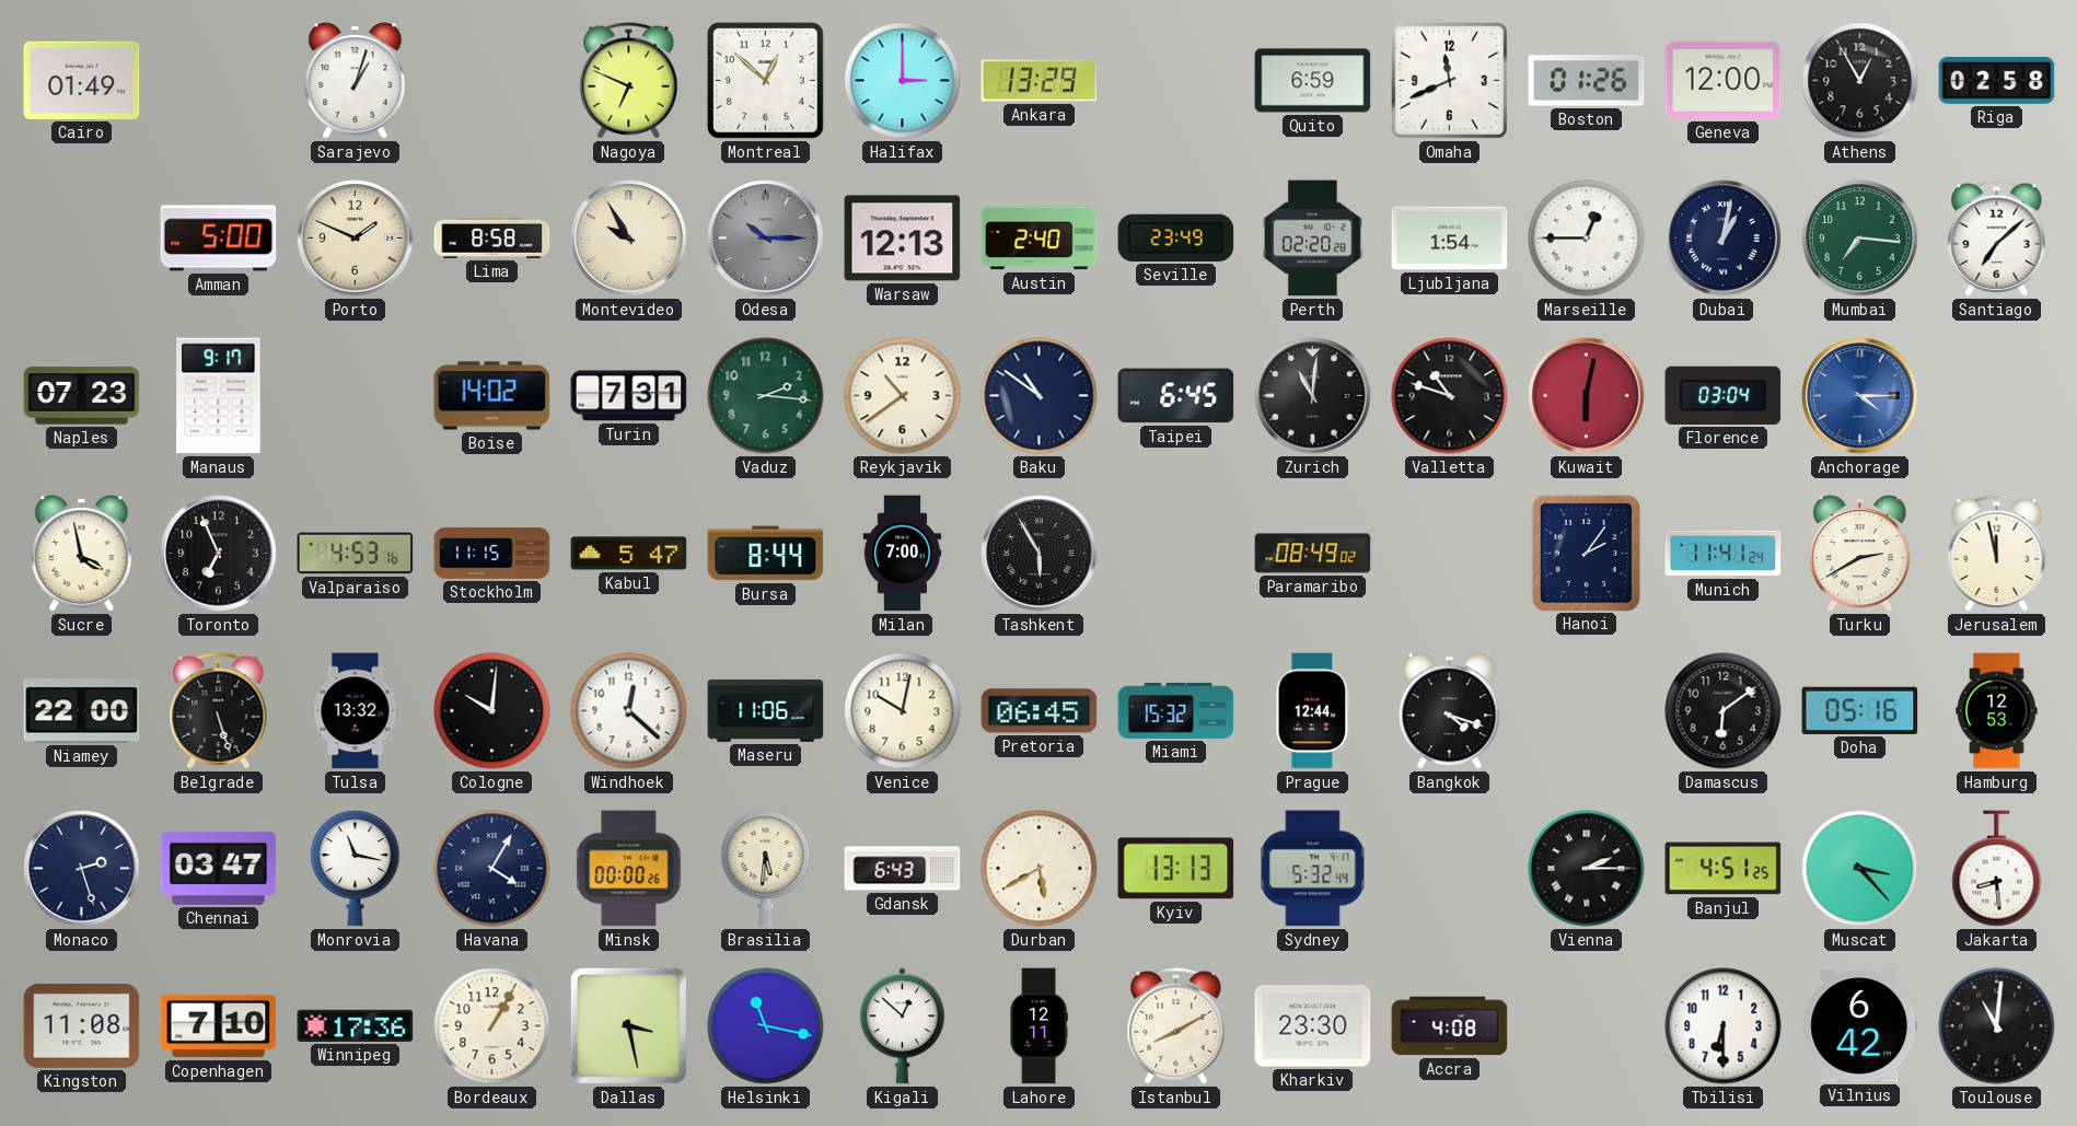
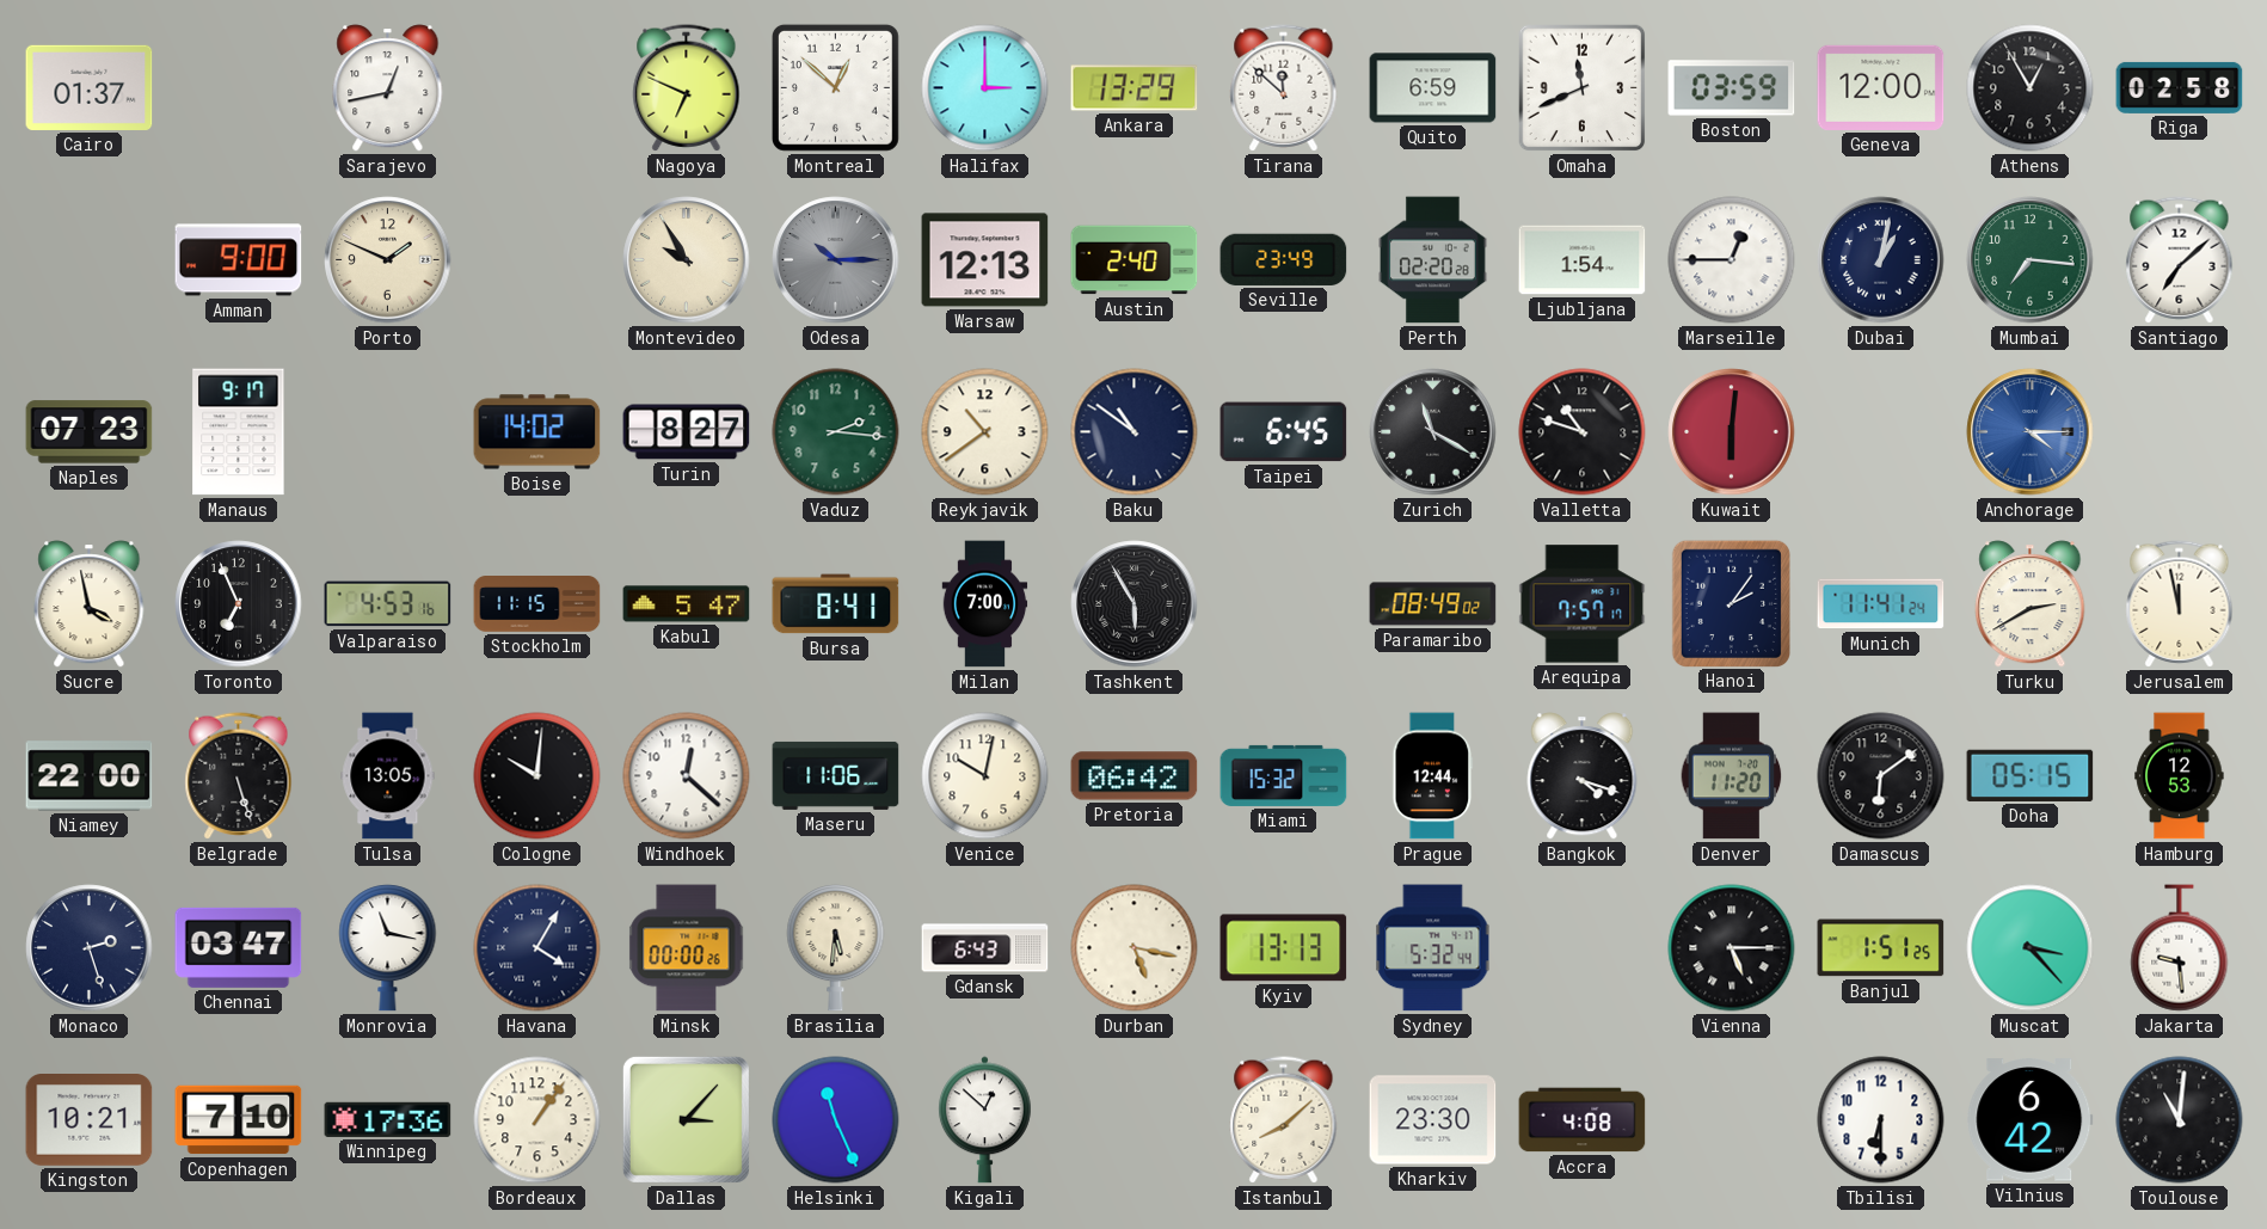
Cairo: 01:49 -> 01:37 (90, 87)
Sarajevo: 1:03 -> 12:43 (388, 88)
Tirana: none -> 11:52 (1284, 88)
Boston: 01:26 -> 03:59 (1732, 88)
Amman: 5:00 -> 9:00 (239, 260)
Lima: 8:58 -> none (492, 237)
Turin: 7:31 -> 8:27 (687, 432)
Zurich: 11:01 -> 11:20 (1433, 432)
Kuwait: 6:02 -> 6:01 (1732, 432)
Florence: 03:04 -> none (1724, 395)
Bursa: 8:44 -> 8:41 (836, 604)
Arequipa: none -> 7:57 (1583, 604)
Tulsa: 13:32 -> 13:05 (388, 776)
Pretoria: 06:45 -> 06:42 (1135, 776)
Denver: none -> 11:20 (1732, 776)
Doha: 05:16 -> 05:15 (2031, 775)
Durban: 5:40 -> 5:17 (1135, 948)
Vienna: 2:15 -> 5:15 (1732, 948)
Banjul: 4:51 -> 1:51 (1881, 948)
Jakarta: 8:29 -> 9:29 (2180, 948)
Kingston: 11:08 -> 10:21 (90, 1120)
Bordeaux: 1:05 -> 1:06 (537, 1120)
Dallas: 3:28 -> 3:07 (686, 1119)
Helsinki: 11:17 -> 11:26 (836, 1120)
Lahore: 12:11 -> none (1038, 1026)
Istanbul: 8:10 -> 8:08 (1284, 1120)
